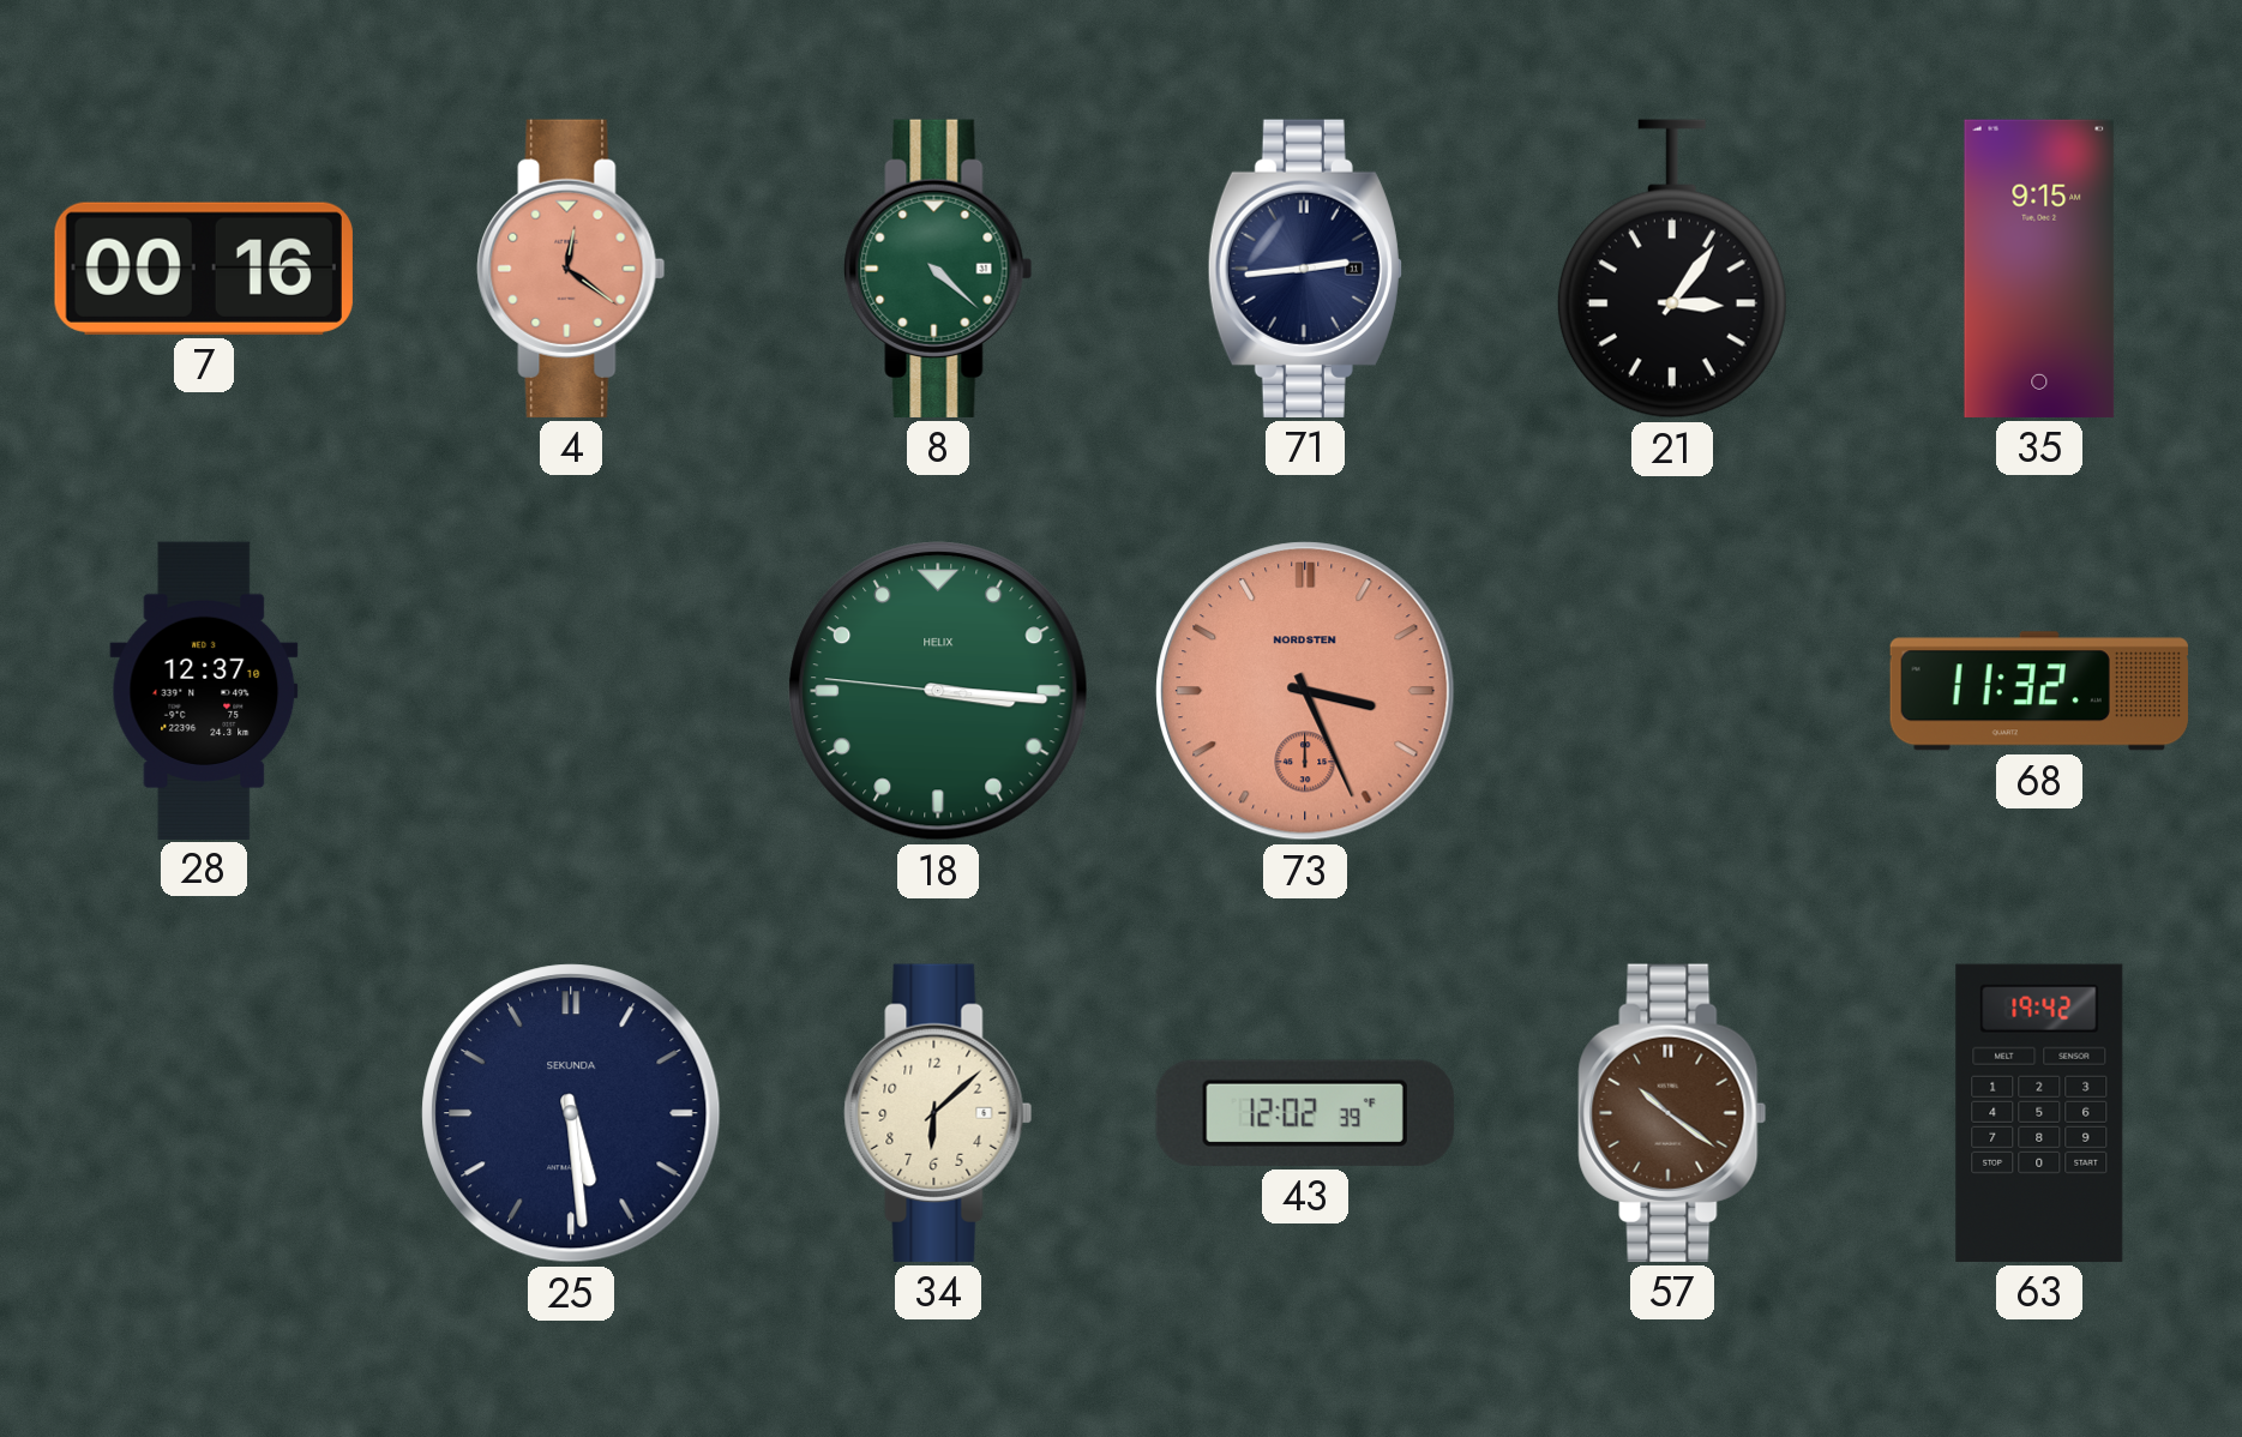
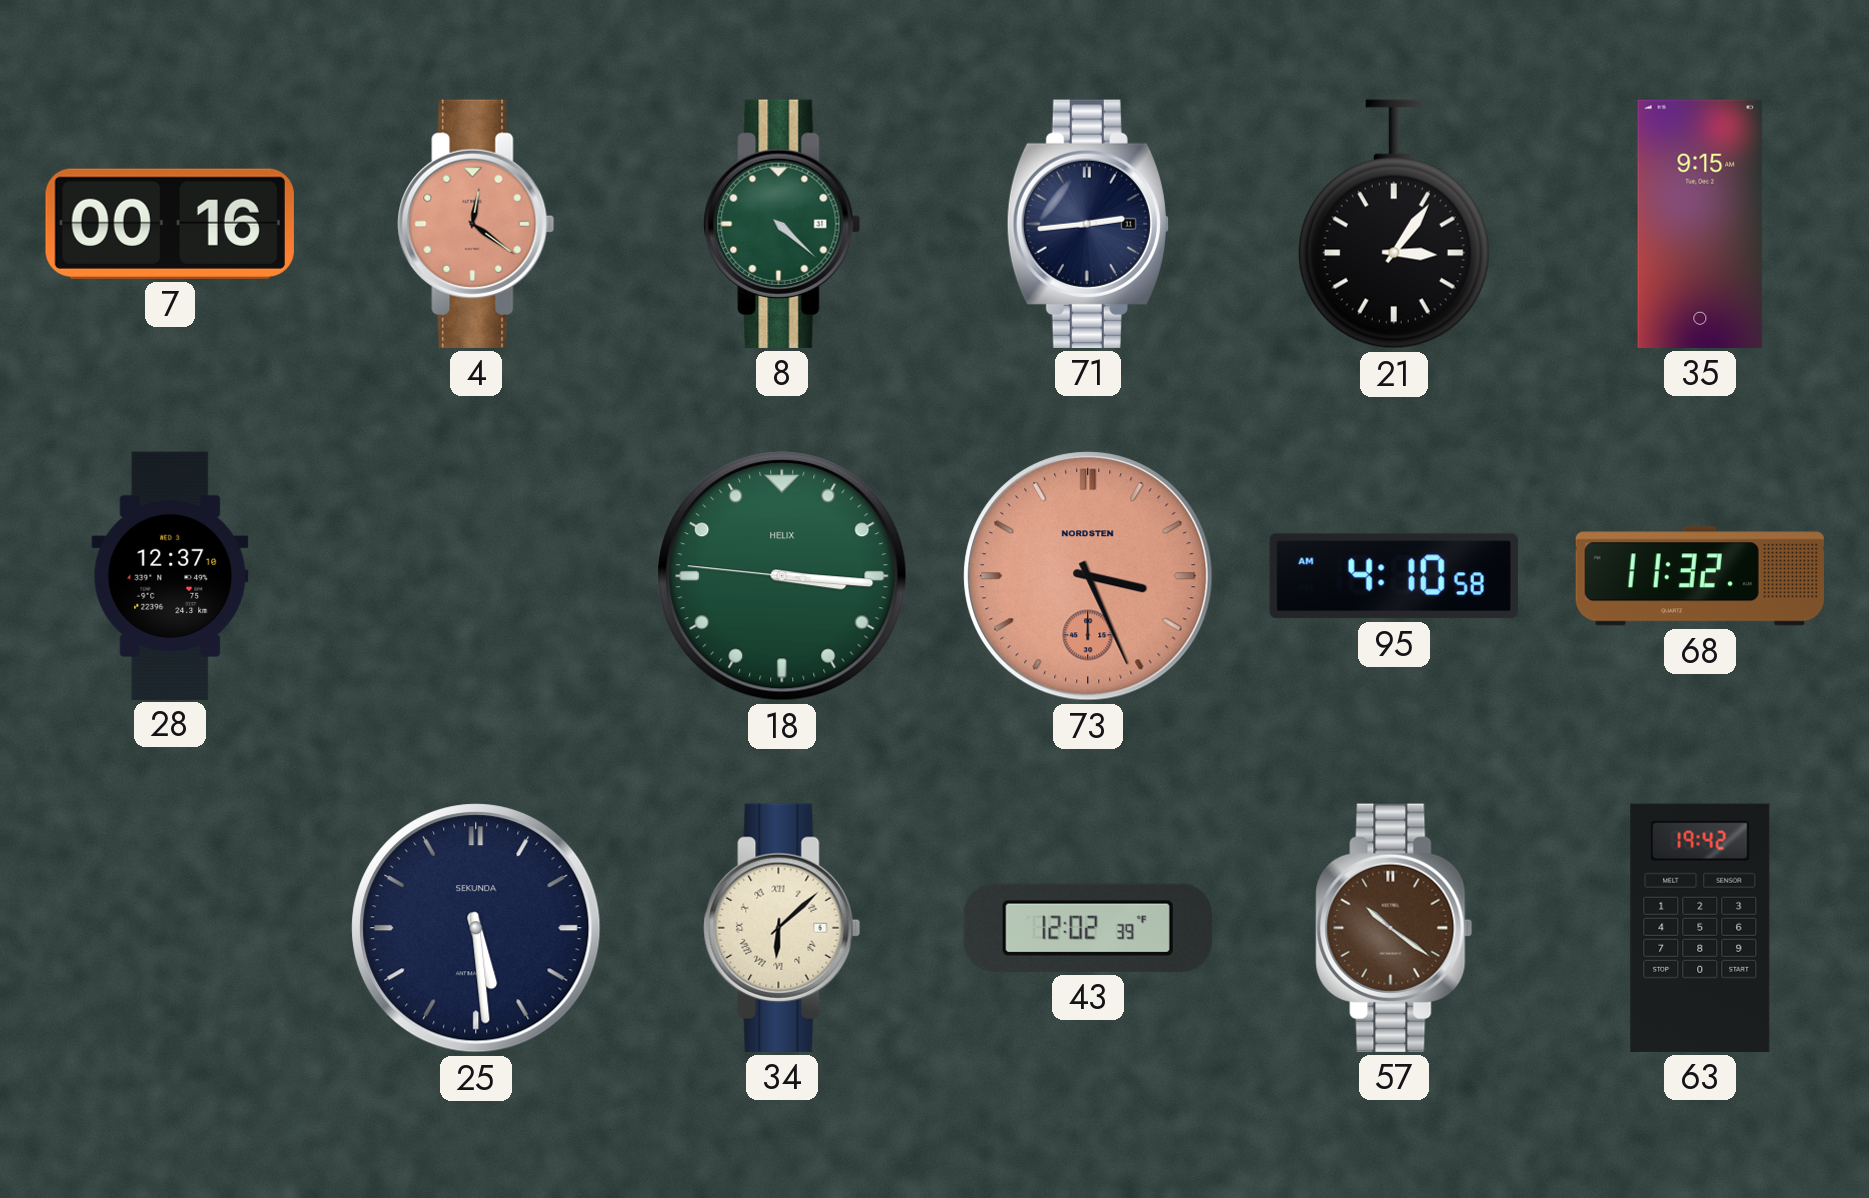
95: none -> 4:10 (1394, 576)
34 numerals: Arabic -> Roman (782, 928)
